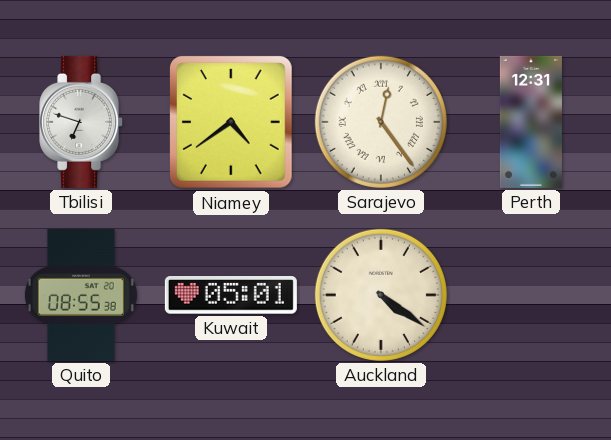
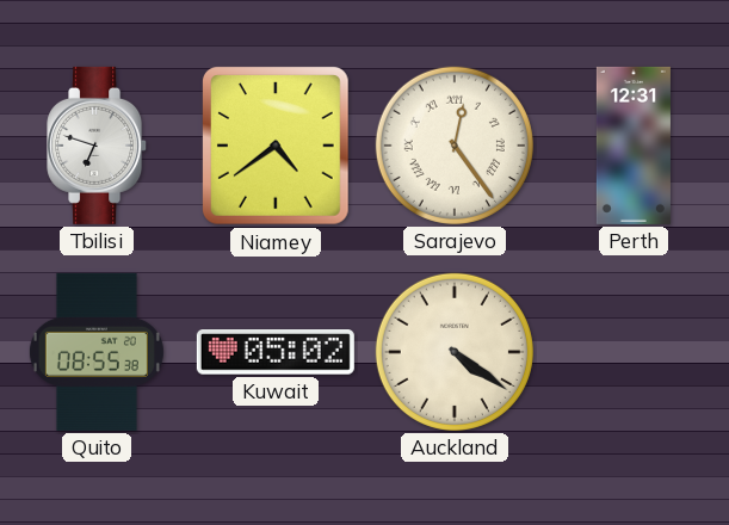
Kuwait: 05:01 -> 05:02 (276, 353)
